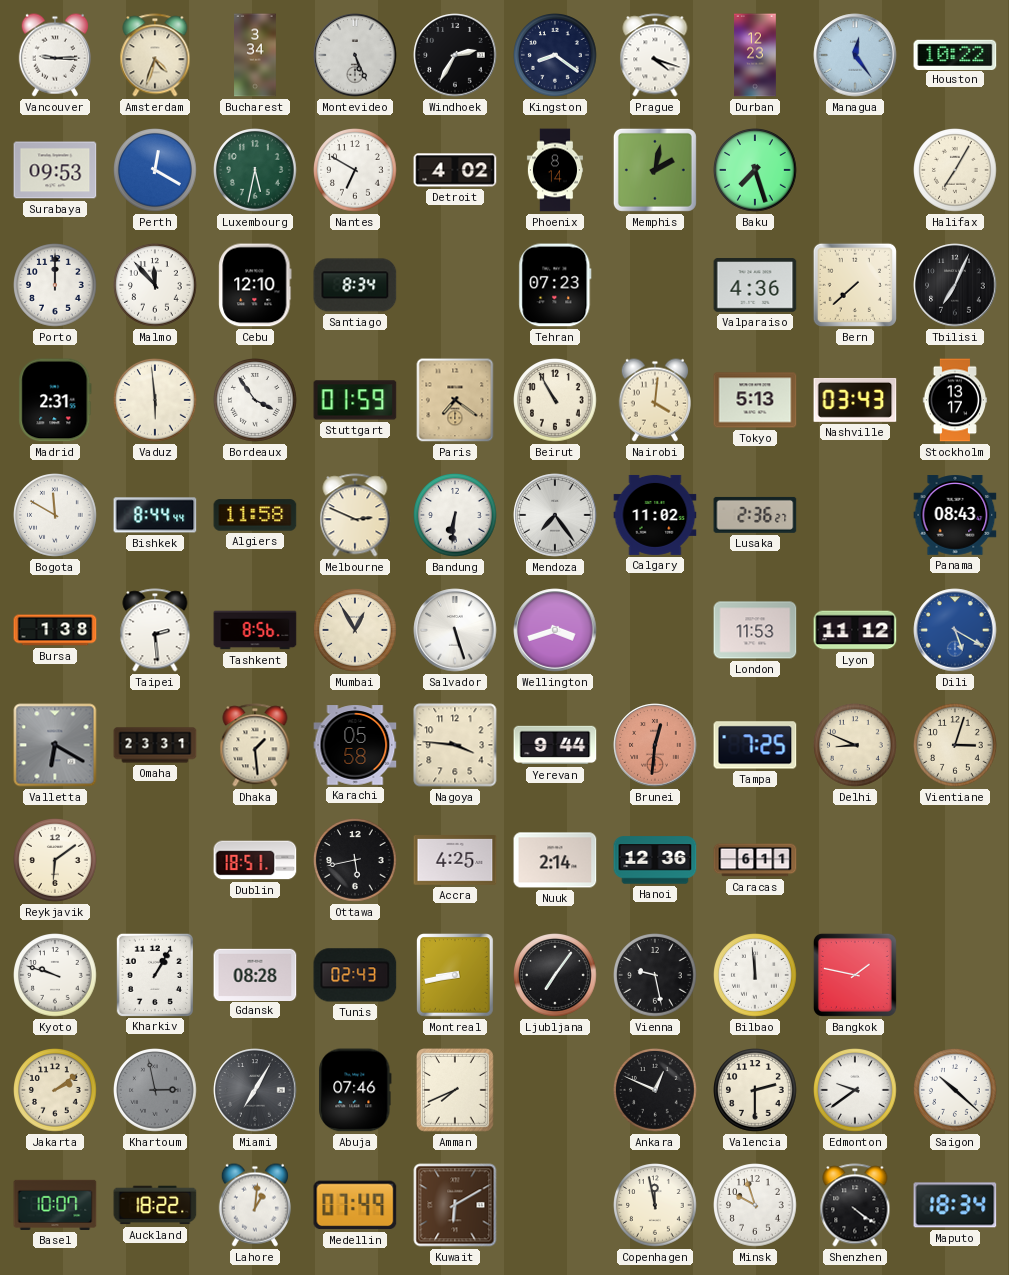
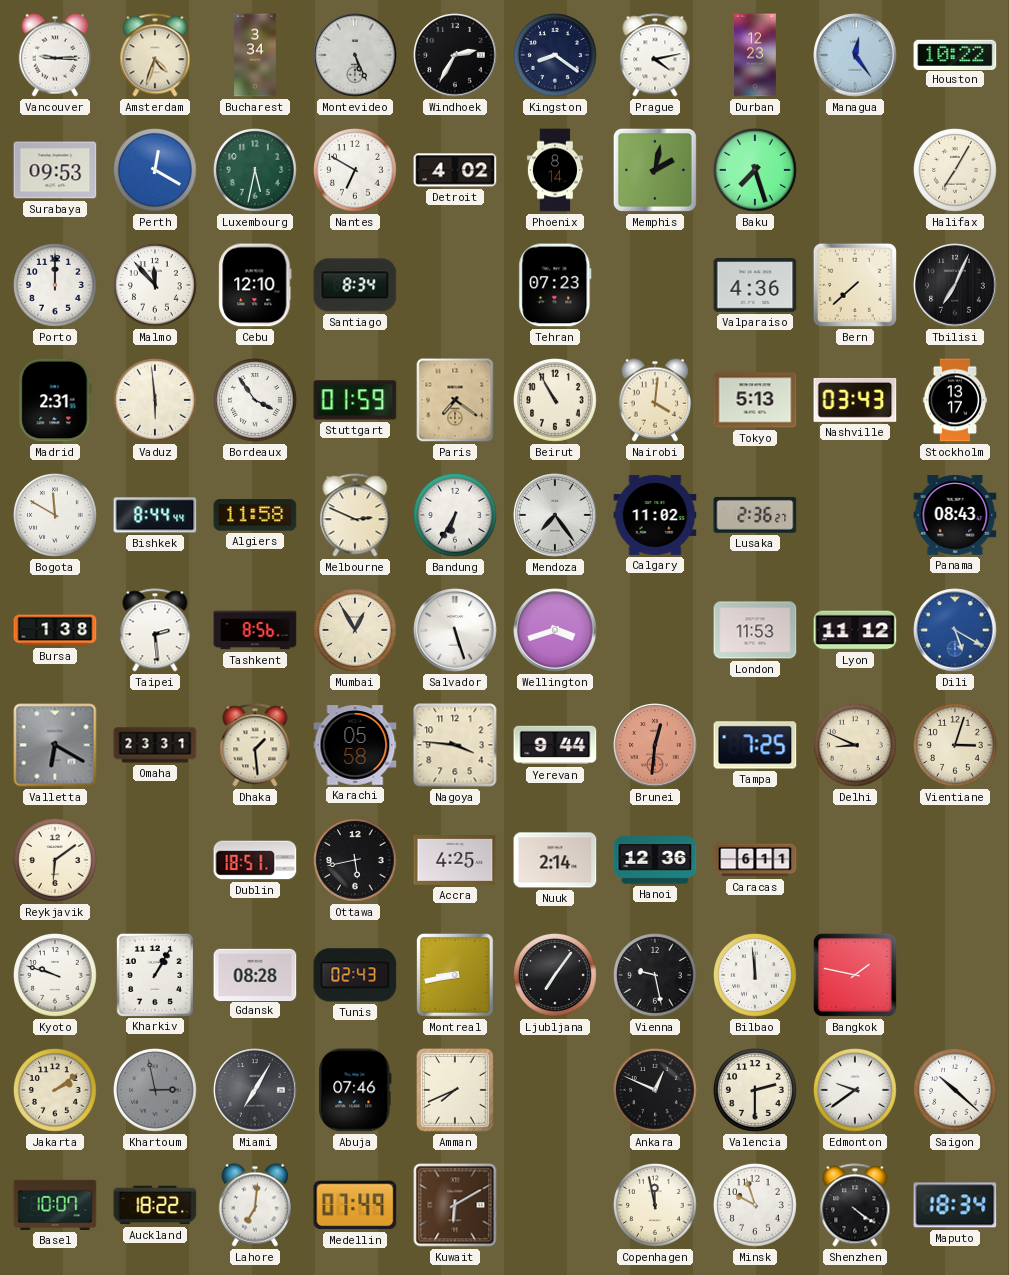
Prague: 4:18 -> 4:13 (655, 55)
Bandung: 6:31 -> 6:35 (455, 515)
Lahore: 1:01 -> 7:01 (255, 1205)
